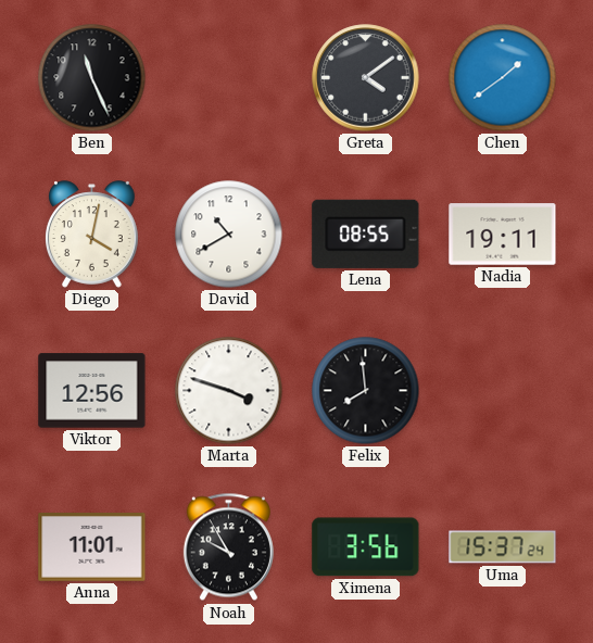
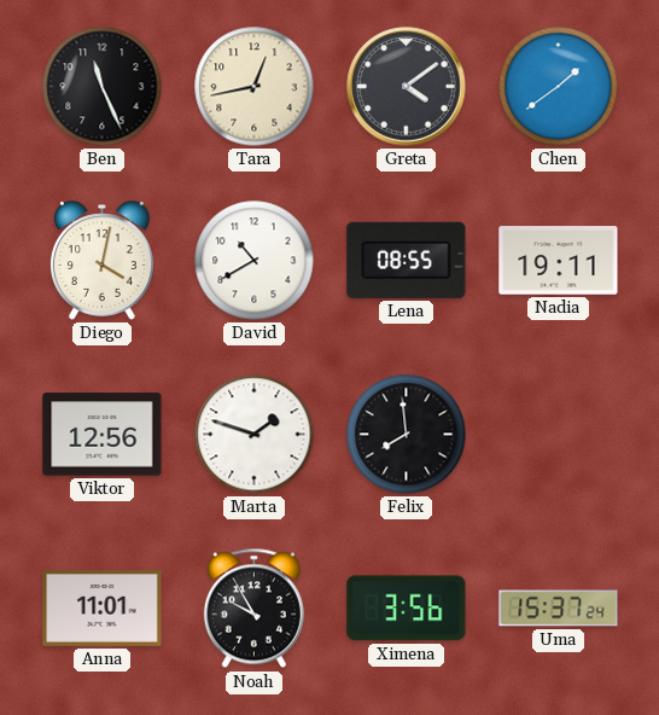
Tara: none -> 12:43 (255, 87)
Marta: 3:48 -> 1:48 (255, 435)
